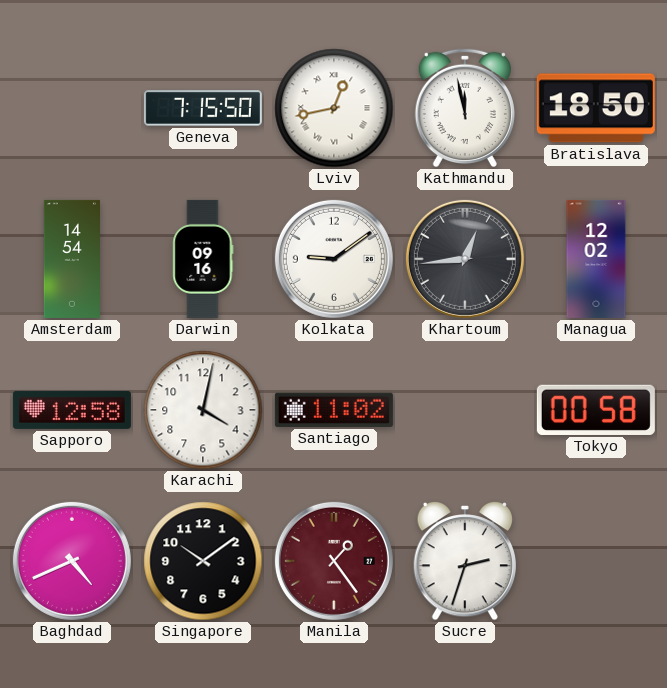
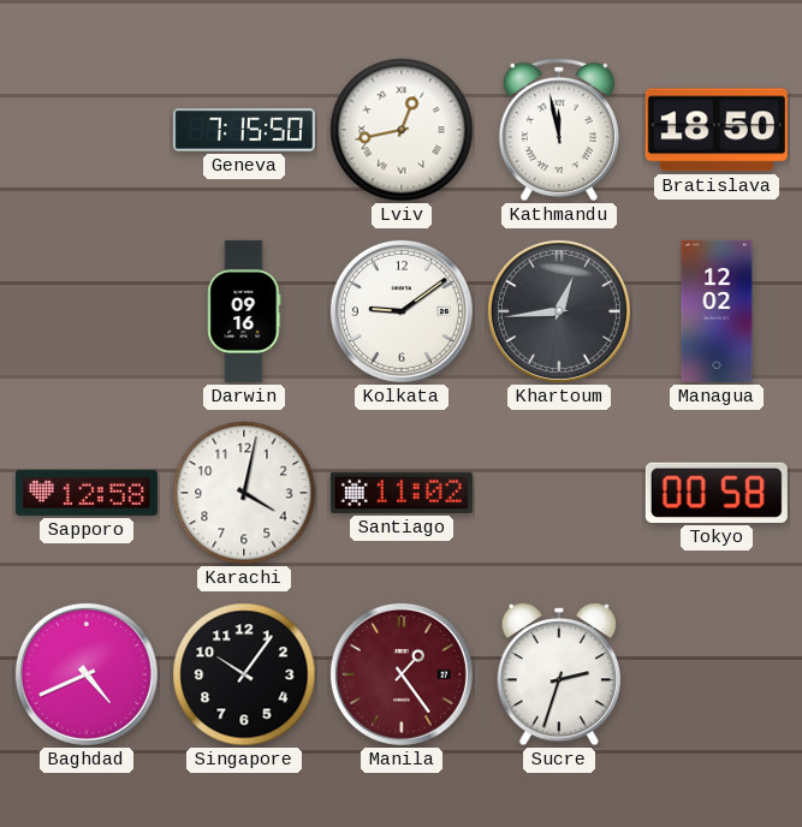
Amsterdam: 14:54 -> none (71, 259)
Singapore: 10:09 -> 10:06 (244, 674)
